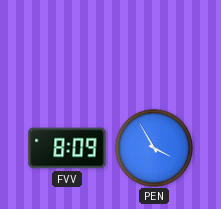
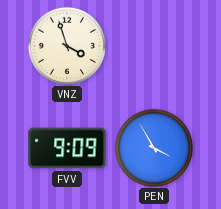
VNZ: none -> 3:57 (66, 45)
FVV: 8:09 -> 9:09 (67, 148)
